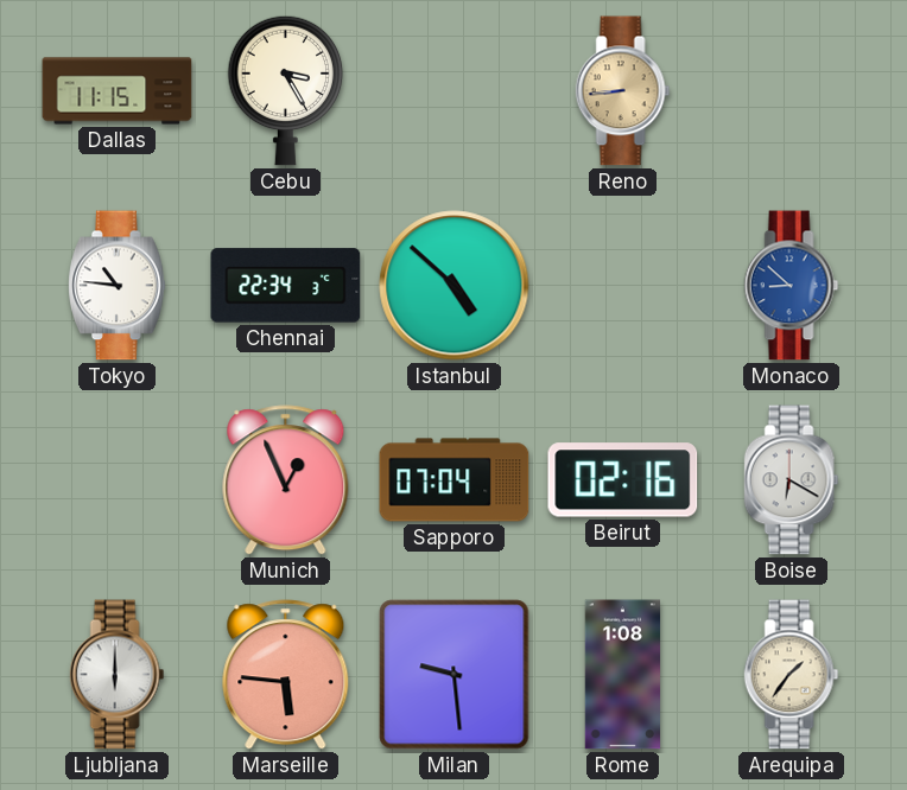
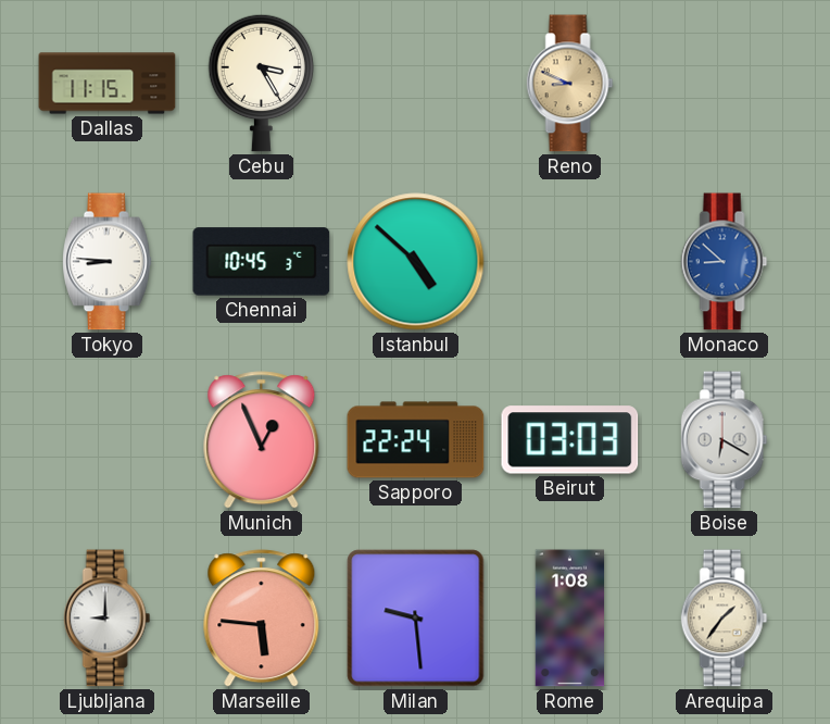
Reno: 8:44 -> 8:49 (570, 84)
Tokyo: 10:46 -> 8:46 (108, 262)
Chennai: 22:34 -> 10:45 (262, 262)
Sapporo: 07:04 -> 22:24 (416, 440)
Beirut: 02:16 -> 03:03 (570, 440)
Ljubljana: 6:00 -> 9:00 (108, 619)
